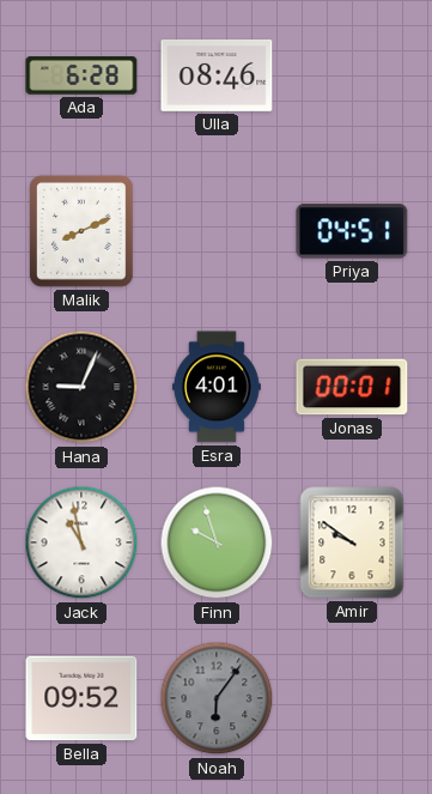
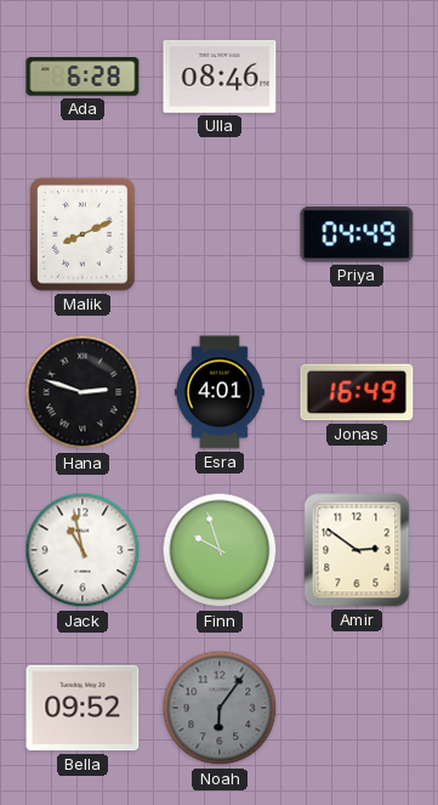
Priya: 04:51 -> 04:49 (357, 234)
Hana: 9:04 -> 2:48 (83, 392)
Jonas: 00:01 -> 16:49 (357, 392)
Amir: 9:51 -> 2:51 (357, 550)
